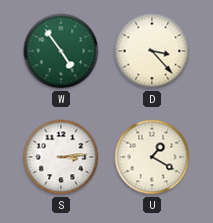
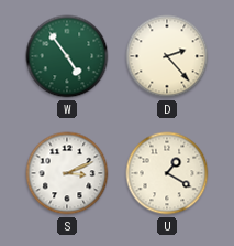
D: 3:23 -> 2:23 (167, 56)
S: 3:14 -> 3:11 (67, 173)
